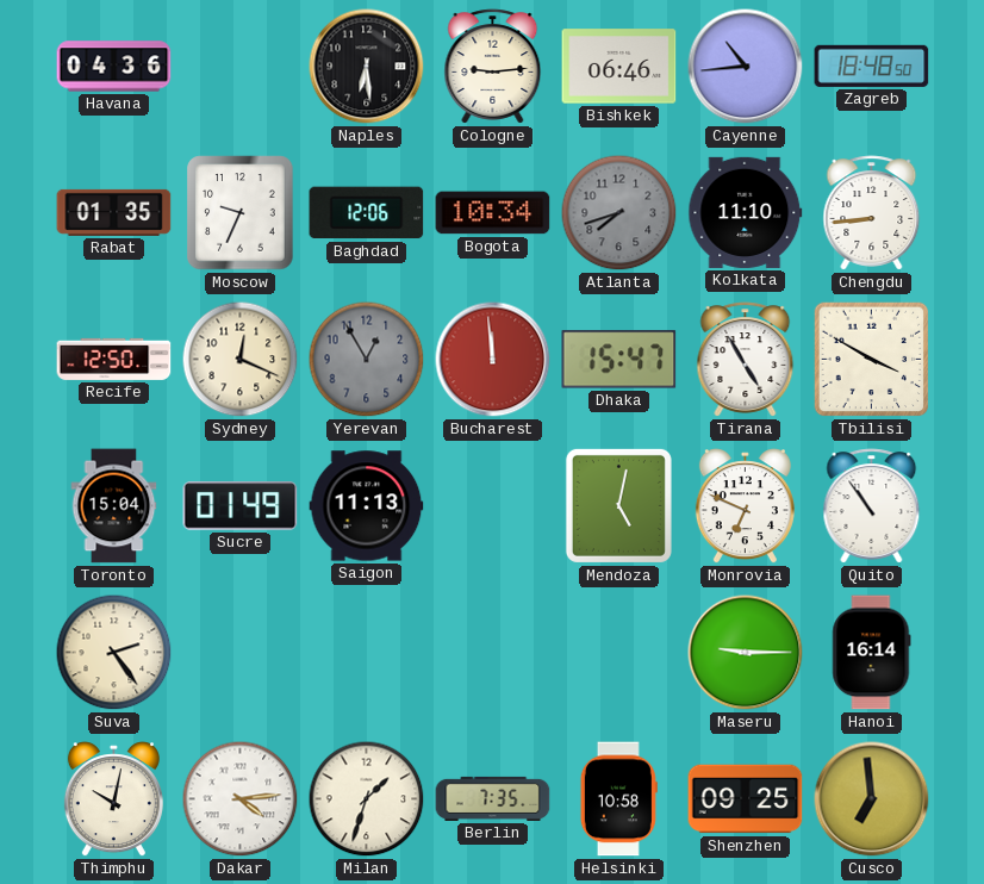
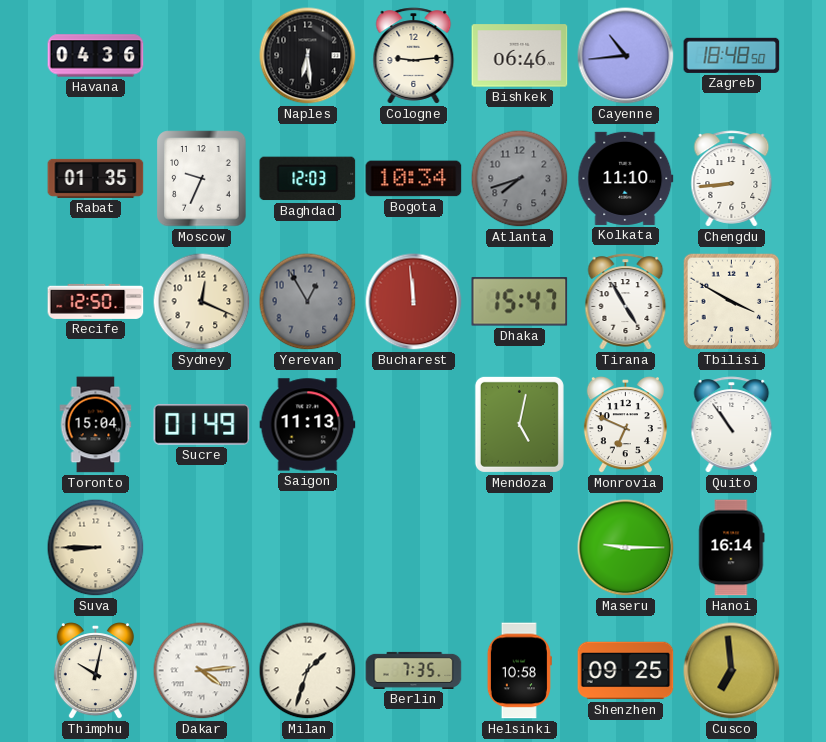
Baghdad: 12:06 -> 12:03 (308, 179)
Suva: 2:24 -> 8:45 (96, 548)
